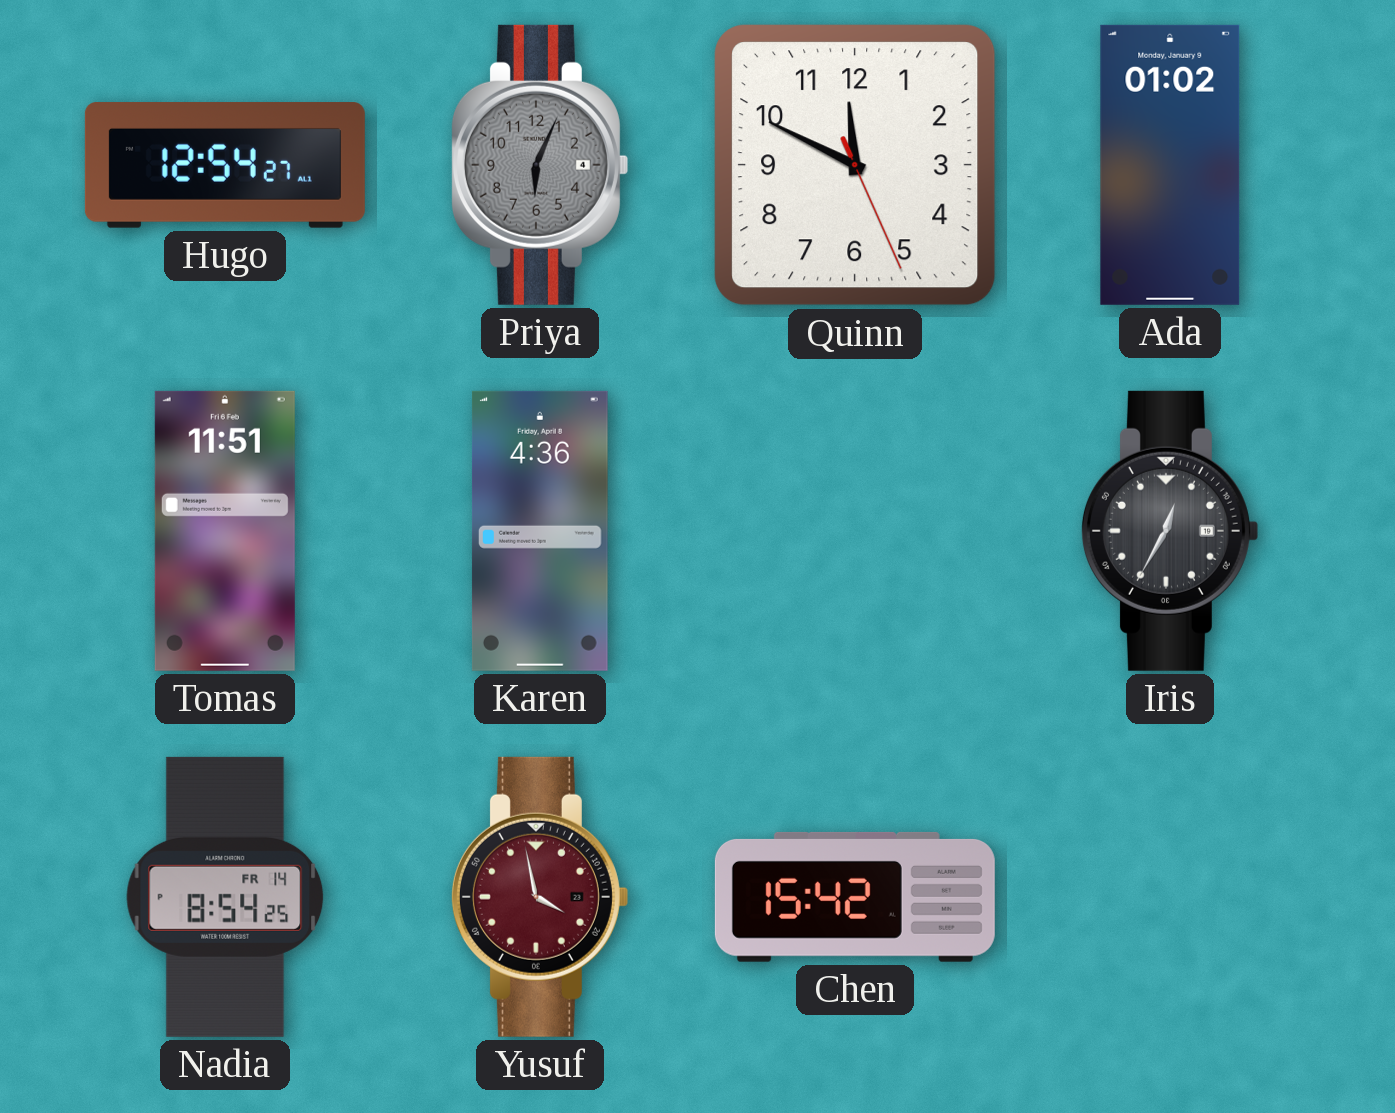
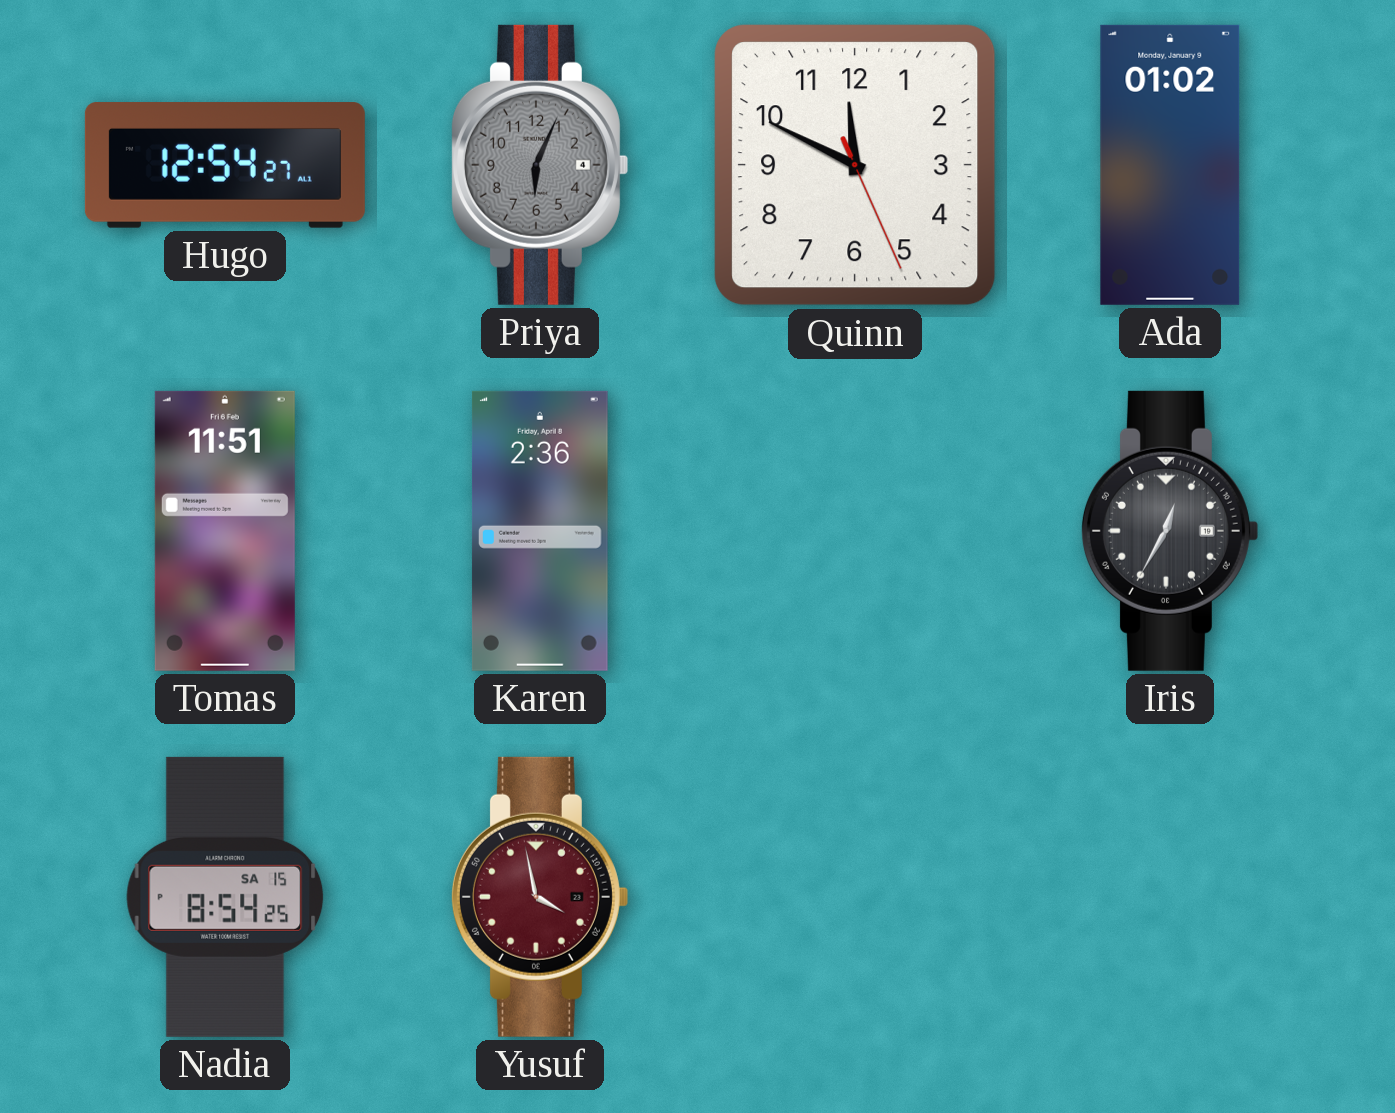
Karen: 4:36 -> 2:36 (540, 531)
Nadia date: FR 14 -> SA 15 (225, 897)
Chen: 15:42 -> none (855, 897)
